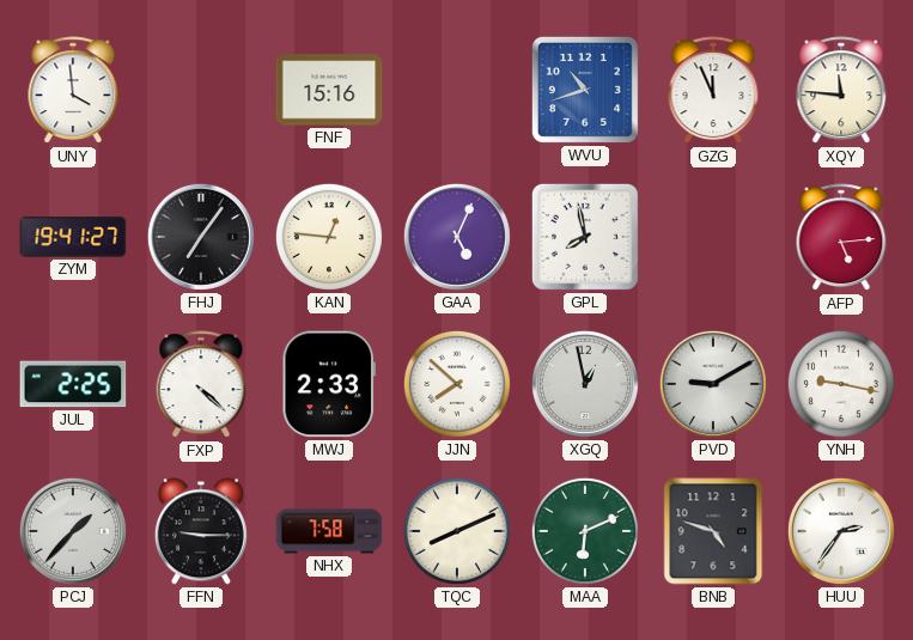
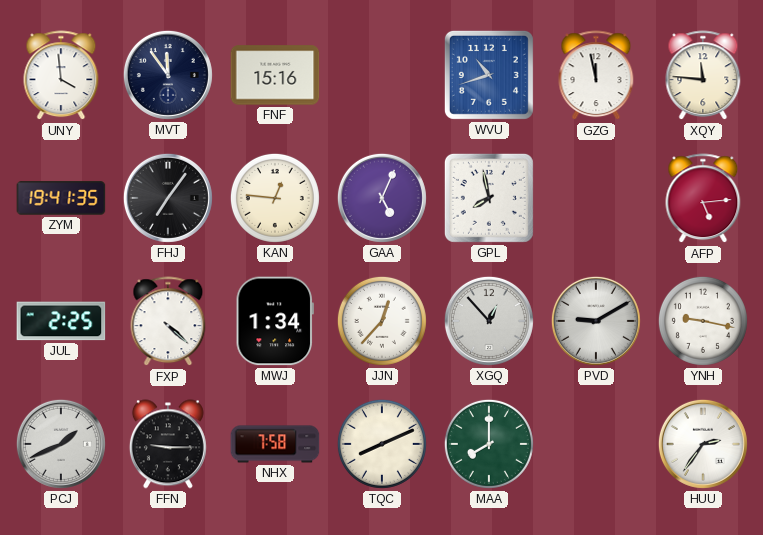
MVT: none -> 11:54 (168, 75)
GZG: 11:56 -> 11:58 (596, 76)
ZYM: 19:41:27 -> 19:41:35 (61, 198)
MWJ: 2:33 -> 1:34 (275, 321)
JJN: 7:52 -> 12:37 (382, 321)
XGQ: 12:58 -> 12:53 (489, 321)
PCJ: 1:37 -> 1:41 (61, 444)
MAA: 6:11 -> 8:00 (489, 444)
BNB: 4:48 -> none (713, 531)
